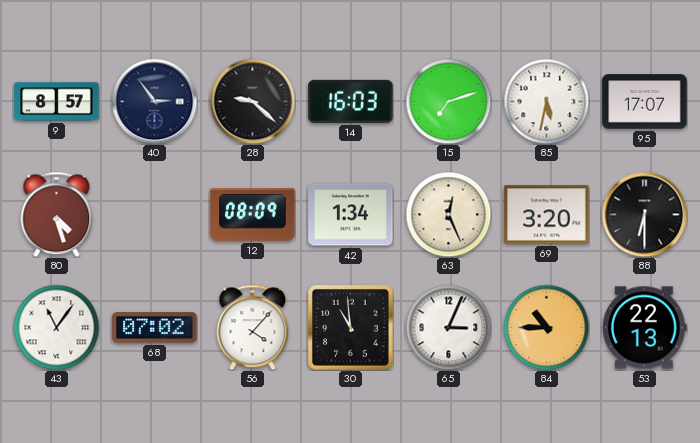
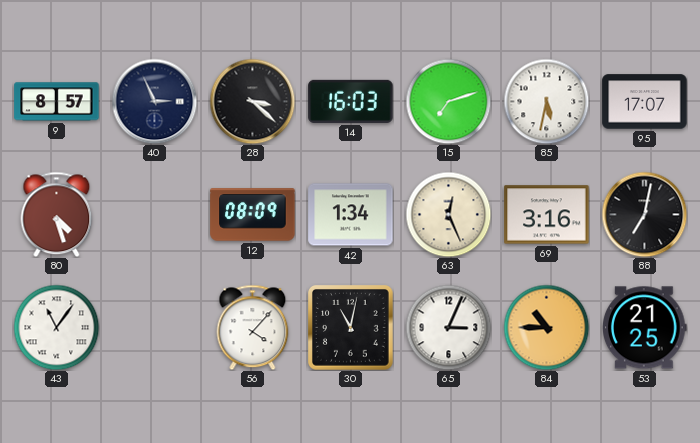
40: 2:54 -> 2:56 (154, 101)
28: 9:22 -> 3:22 (252, 101)
69: 3:20 -> 3:16 (547, 215)
88: 6:30 -> 7:02 (644, 214)
68: 07:02 -> none (155, 328)
30: 10:59 -> 11:02 (351, 328)
53: 22:13 -> 21:25 (645, 328)
